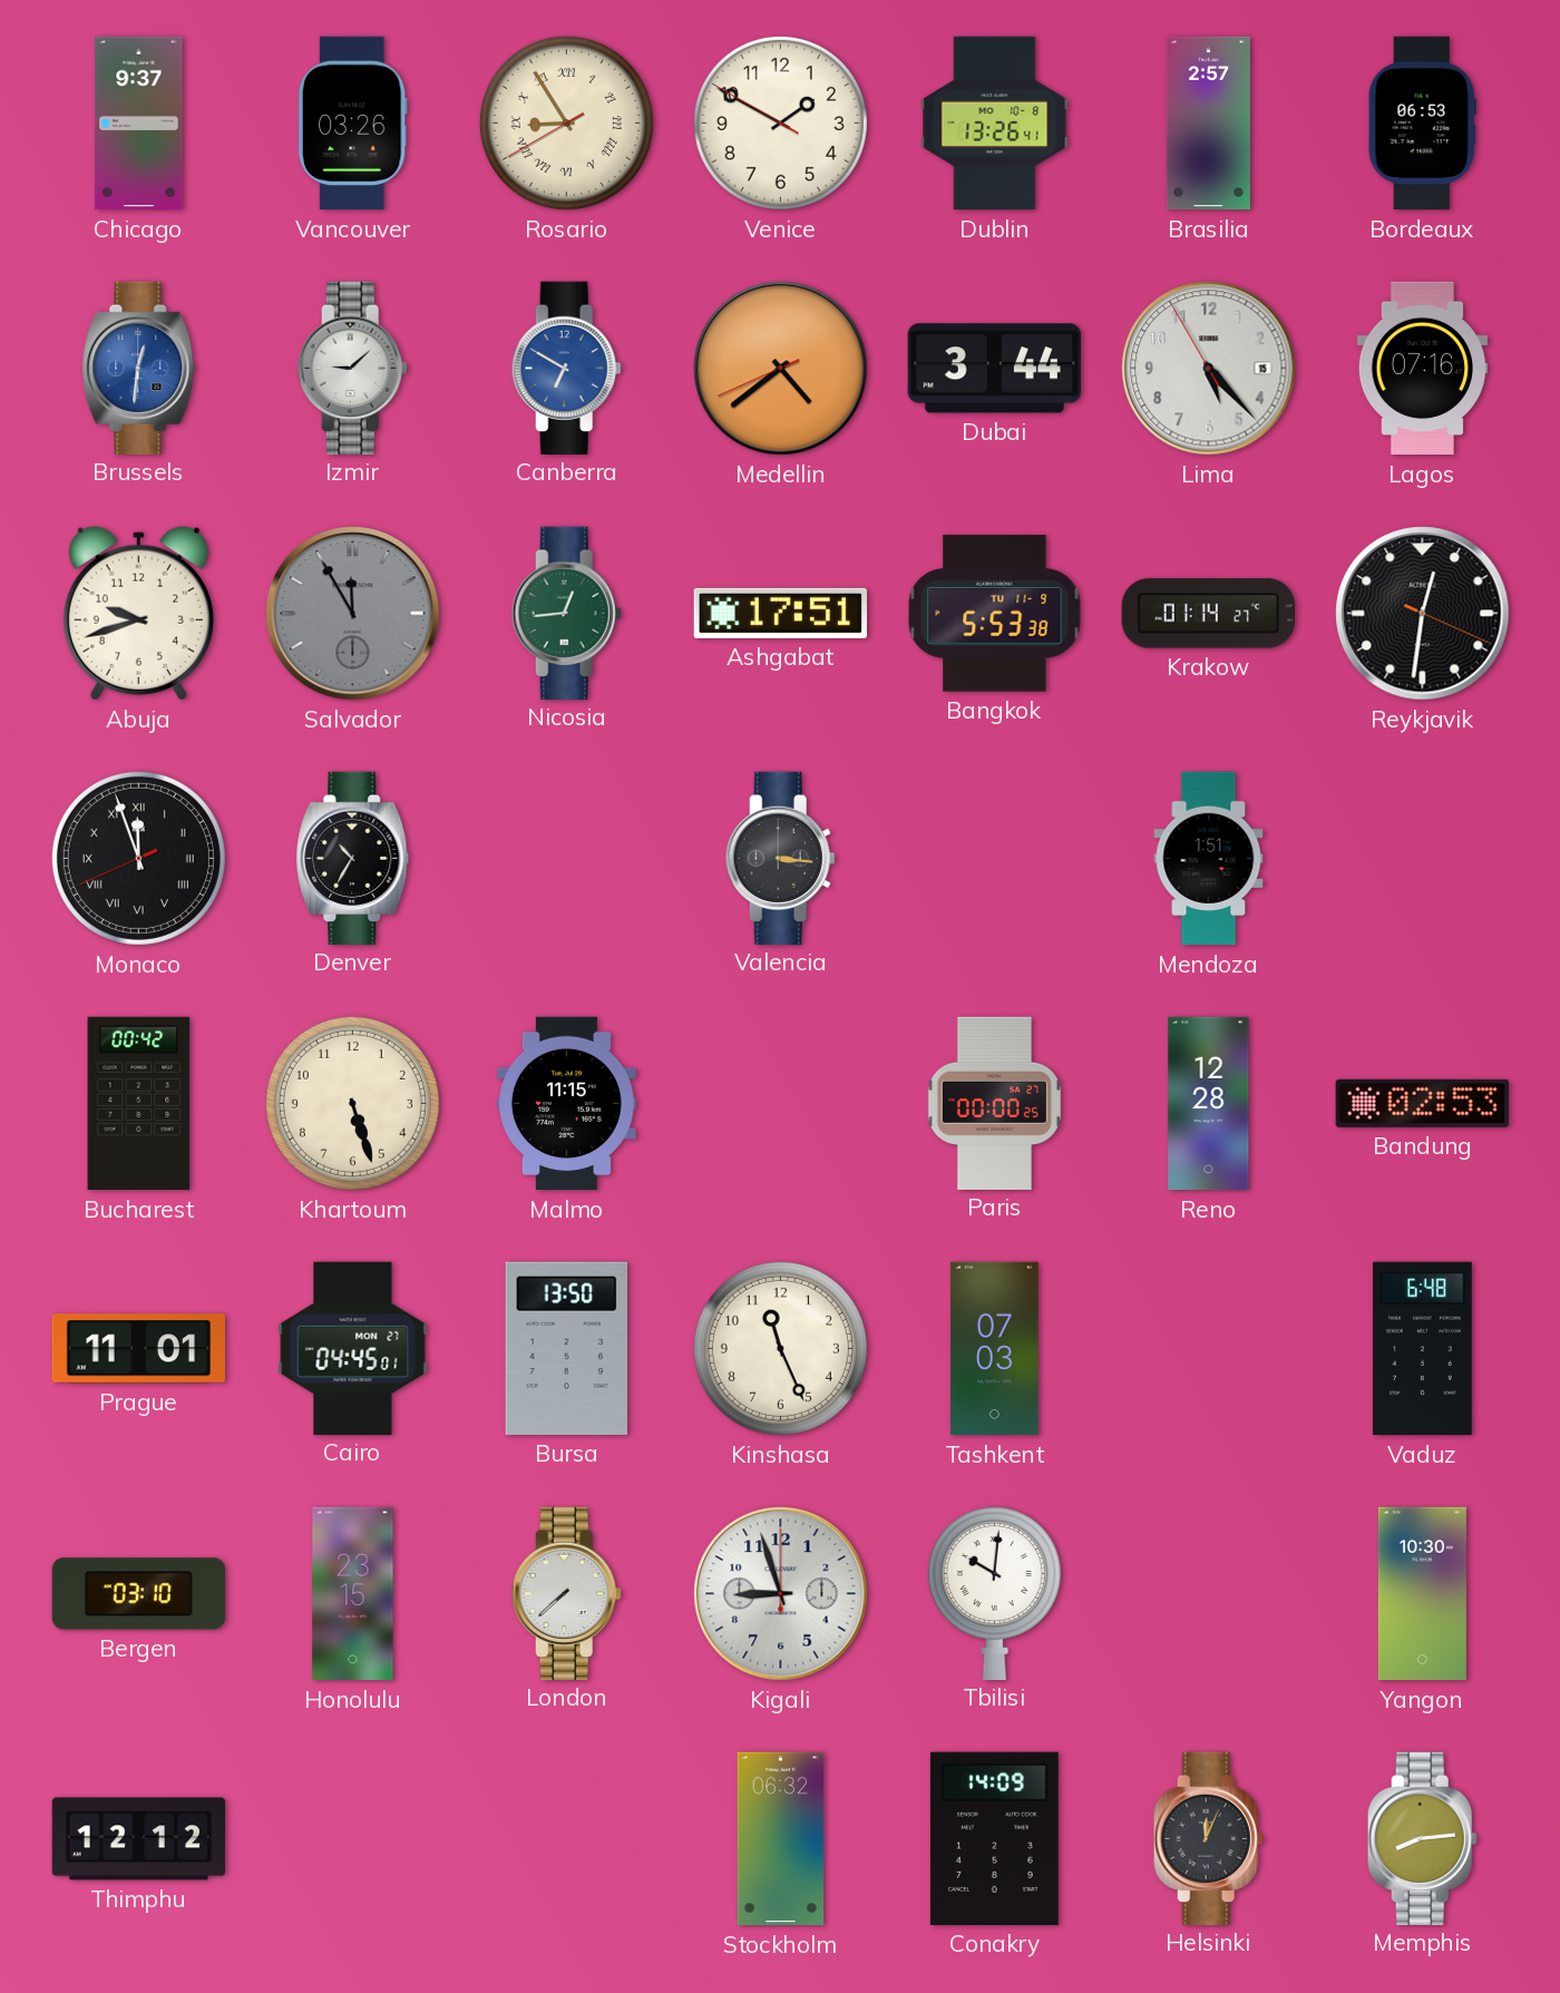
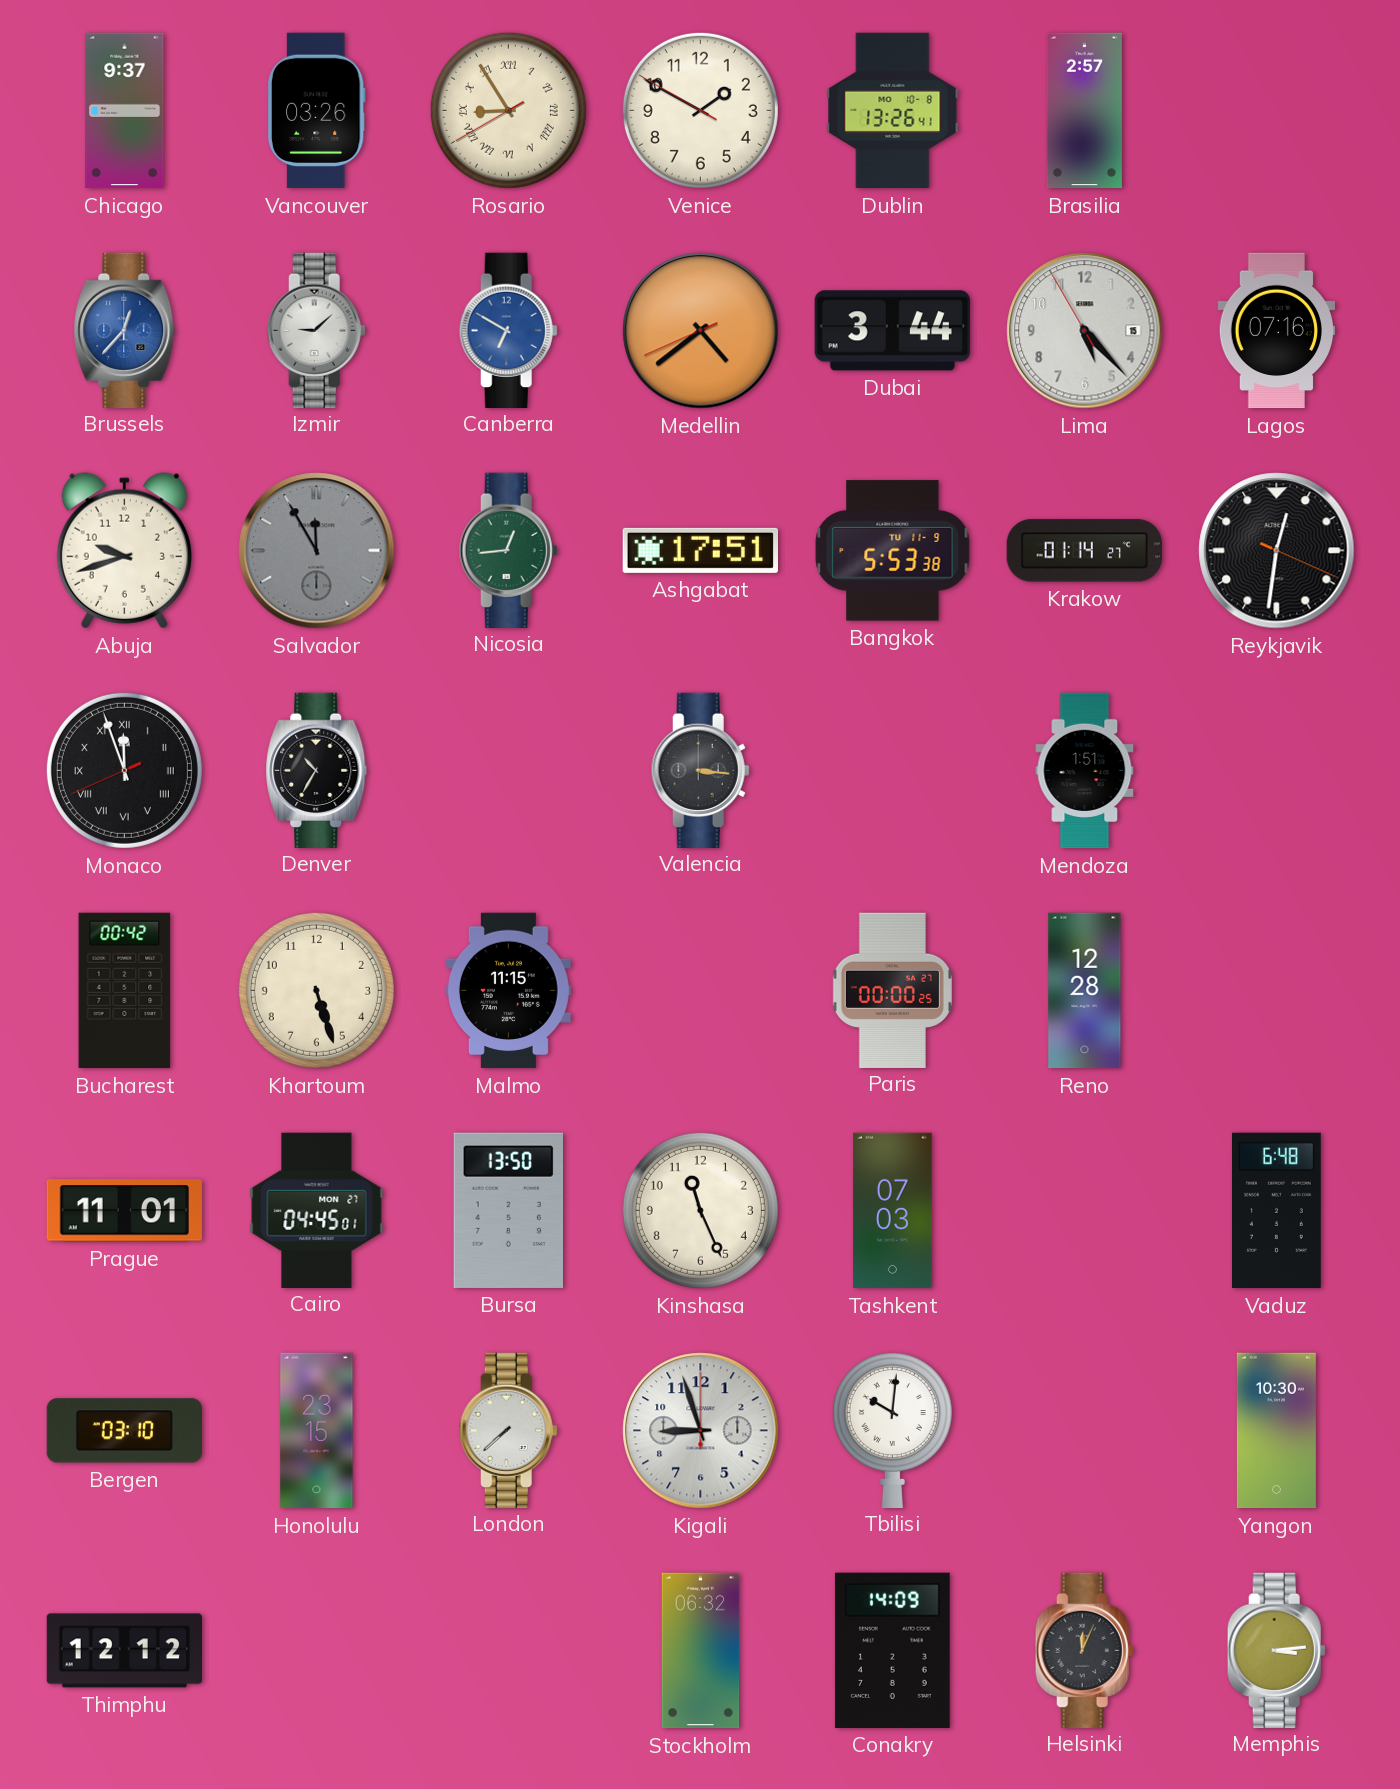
Bordeaux: 06:53 -> none (1422, 124)
Brussels: 12:31 -> 12:37 (125, 330)
Bandung: 02:53 -> none (1422, 1103)
Memphis: 8:14 -> 3:14 (1276, 1650)
